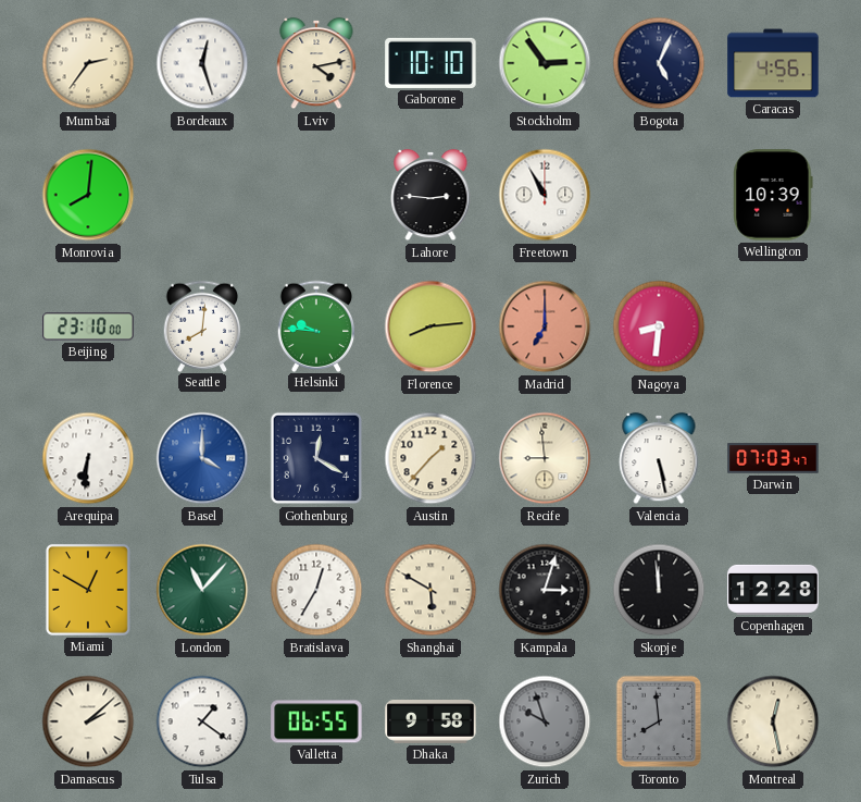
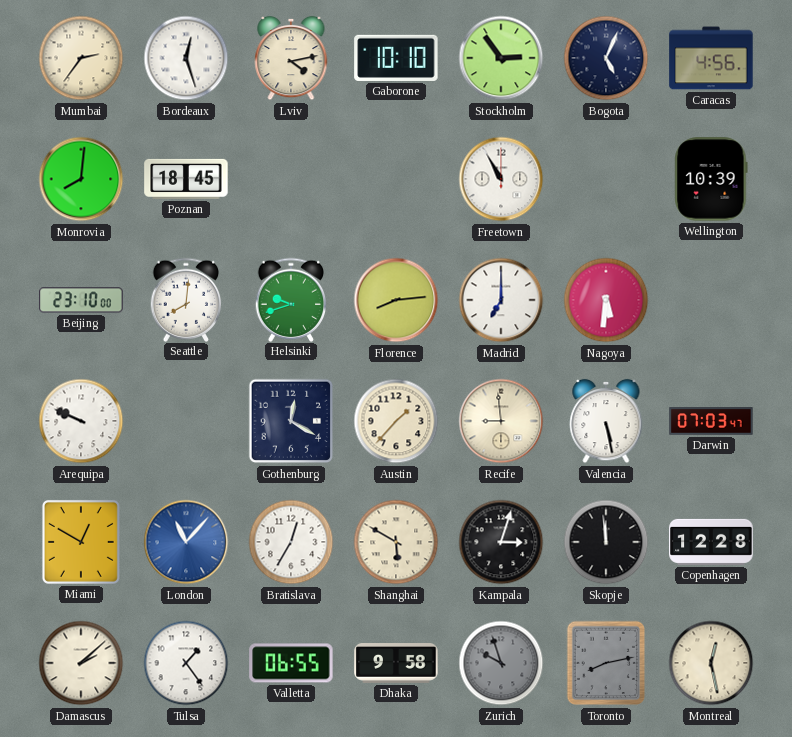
Poznan: none -> 18:45 (186, 179)
Lahore: 2:46 -> none (430, 195)
Helsinki: 9:46 -> 9:42 (291, 299)
Madrid dial: salmon -> white (501, 300)
Nagoya: 8:31 -> 5:31 (606, 300)
Arequipa: 6:31 -> 9:49 (81, 421)
Basel: 4:00 -> none (202, 458)
London dial: green -> blue (186, 542)
Tulsa: 1:21 -> 1:24 (186, 663)
Toronto: 7:59 -> 8:13 (606, 663)
